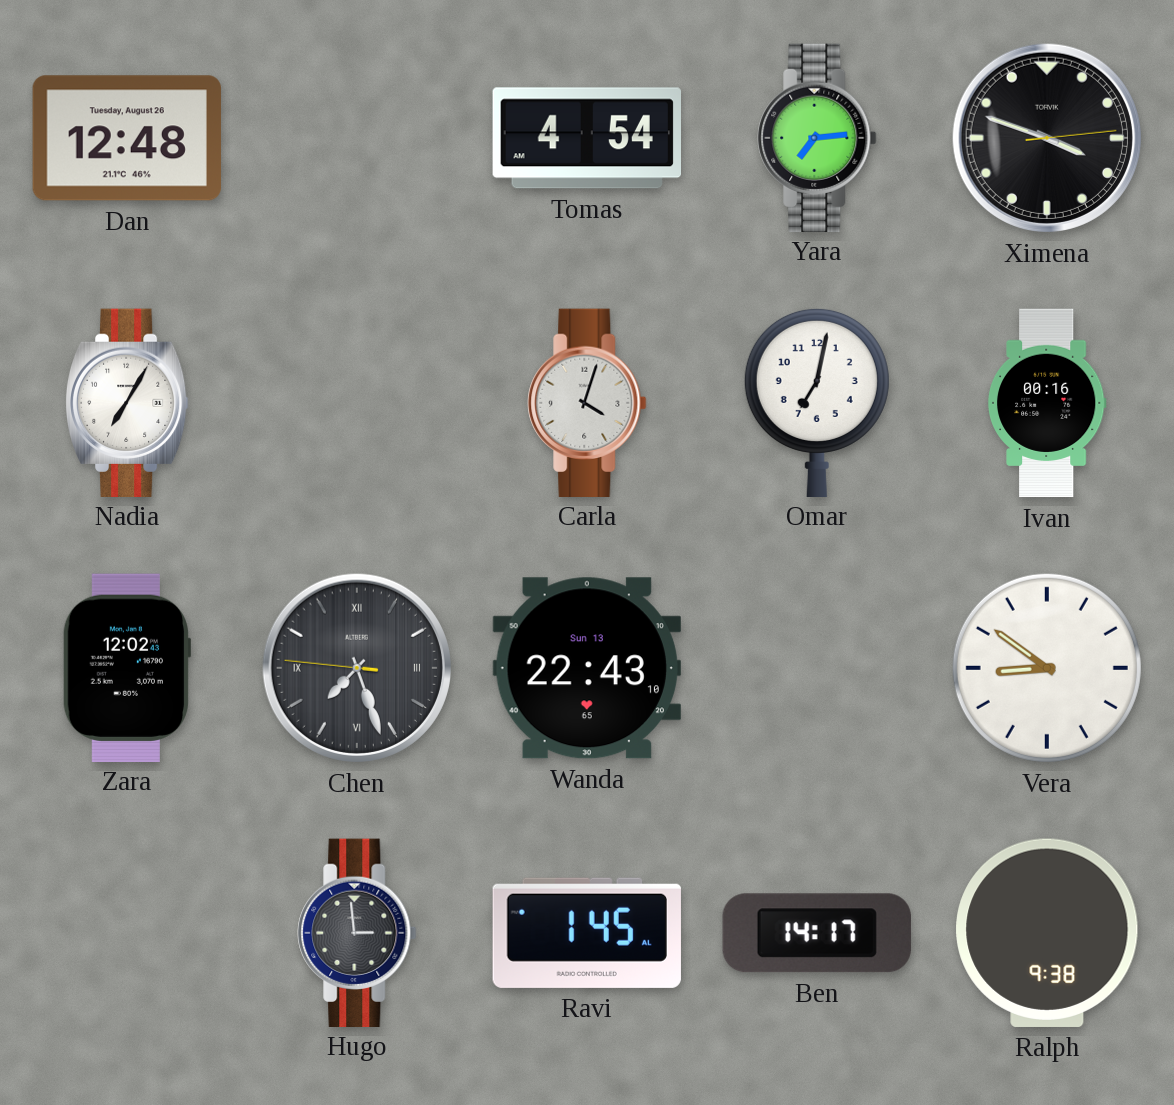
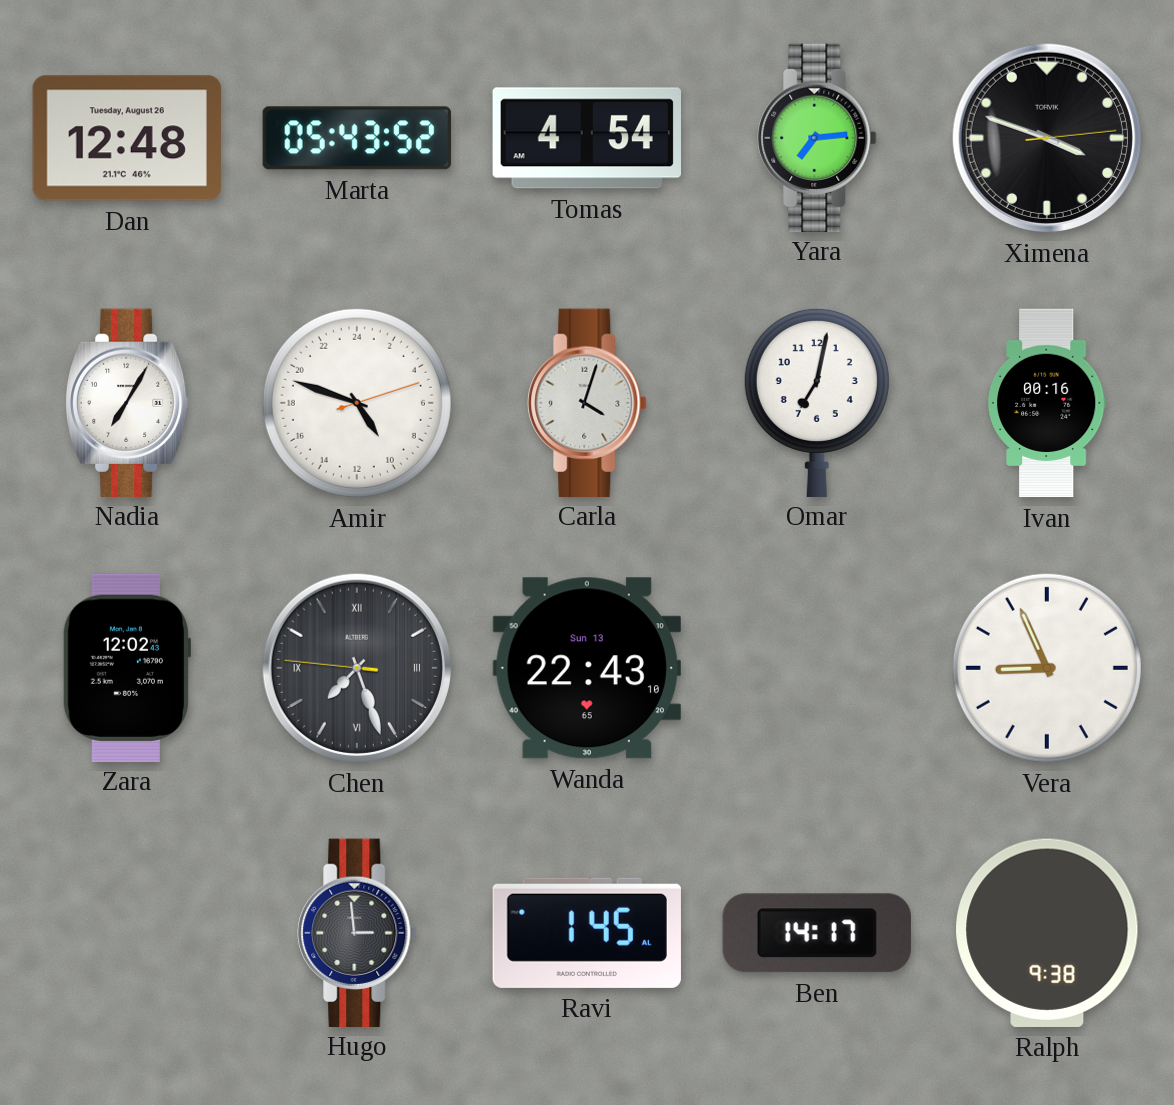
Marta: none -> 05:43 (356, 138)
Amir: none -> 9:48 (357, 403)
Vera: 8:51 -> 8:56 (1047, 668)
